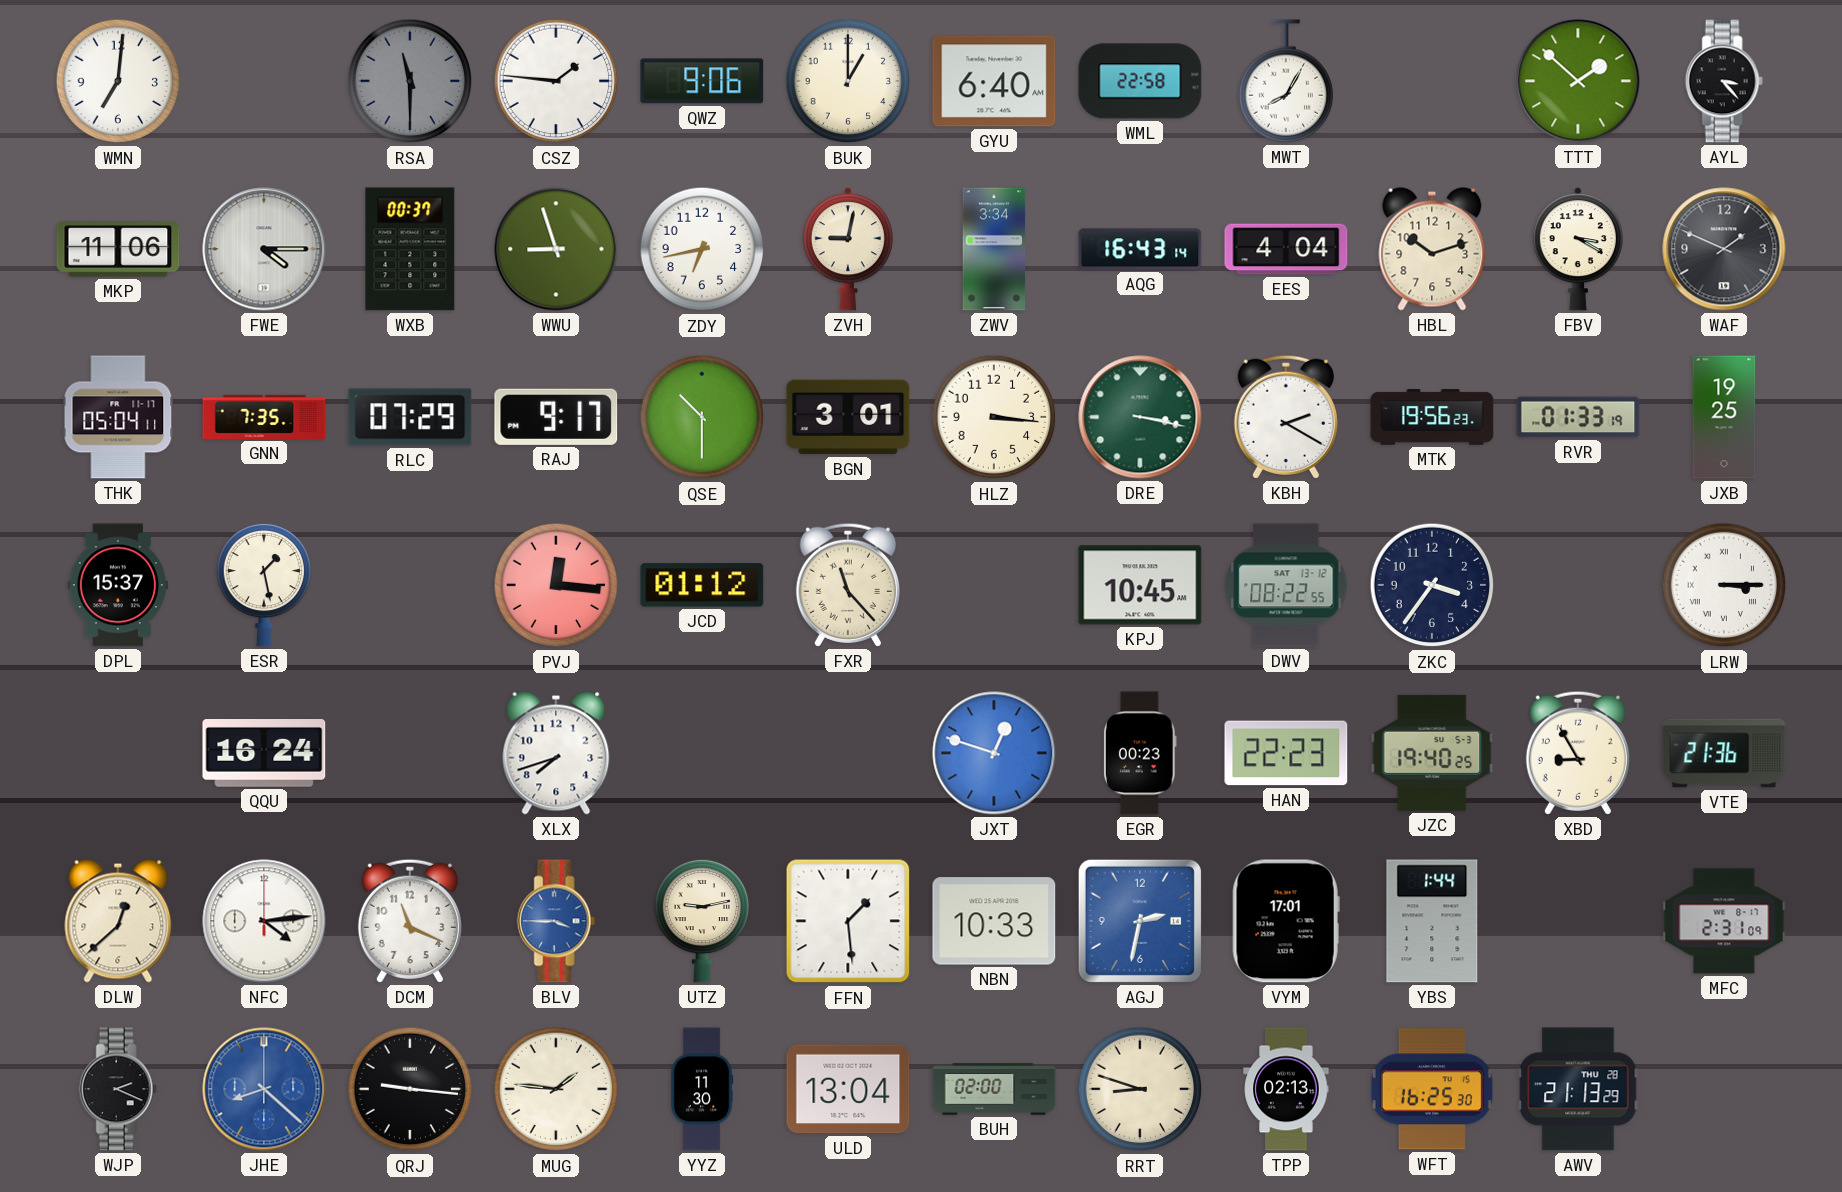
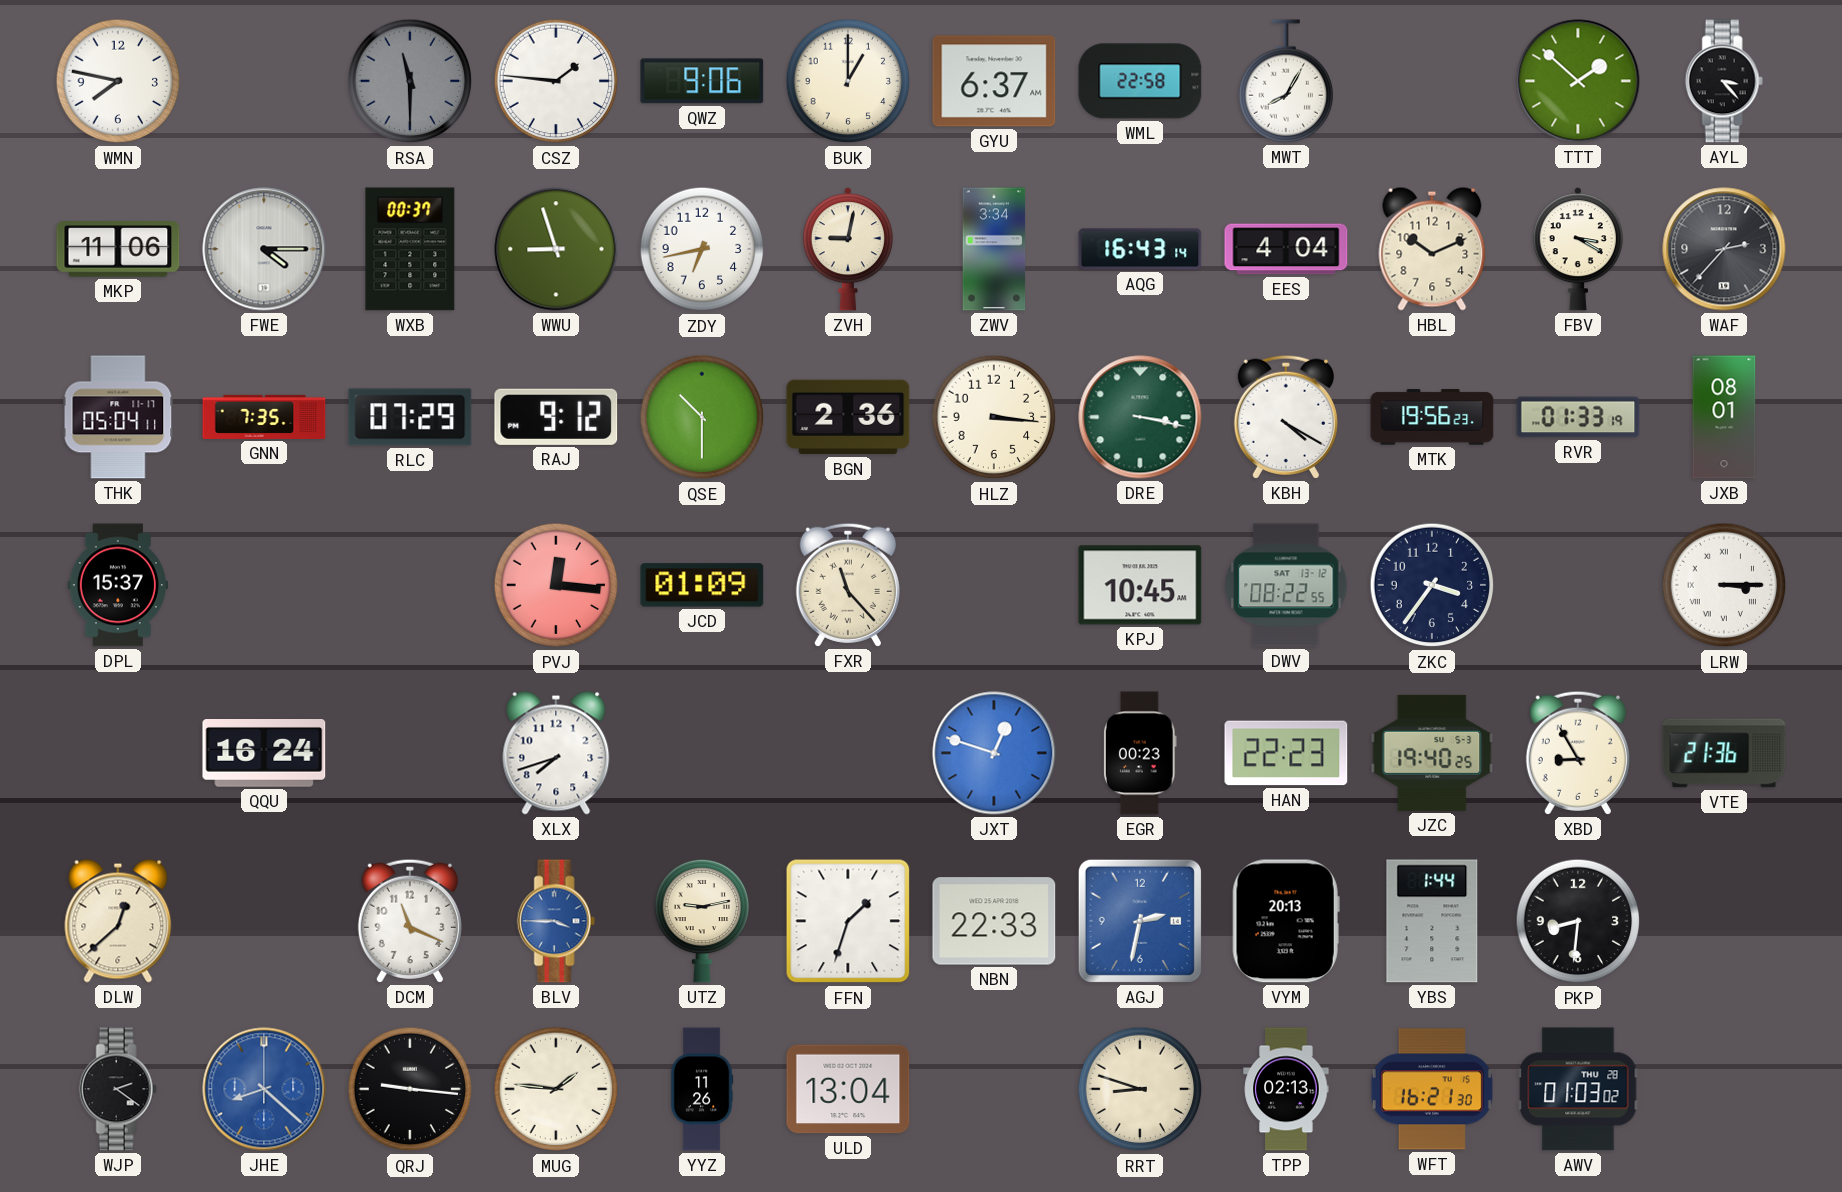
WMN: 7:01 -> 7:47 (118, 81)
GYU: 6:40 -> 6:37 (994, 81)
HBL: 10:12 -> 10:11 (1432, 249)
WAF: 1:49 -> 2:37 (1724, 249)
RAJ: 9:17 -> 9:12 (556, 417)
BGN: 3:01 -> 2:36 (848, 417)
KBH: 2:20 -> 4:20 (1286, 417)
JXB: 19:25 -> 08:01 (1724, 417)
ESR: 1:28 -> none (263, 585)
JCD: 01:12 -> 01:09 (702, 585)
NFC: 4:14 -> none (264, 921)
FFN: 1:29 -> 1:33 (848, 921)
NBN: 10:33 -> 22:33 (994, 921)
VYM: 17:01 -> 20:13 (1286, 921)
PKP: none -> 8:31 (1578, 921)
MFC: 2:31 -> none (1724, 921)
WJP: 2:19 -> 2:21 (118, 1089)
YYZ: 11:30 -> 11:26 (702, 1089)
BUH: 02:00 -> none (994, 1089)
WFT: 16:25 -> 16:21 (1432, 1089)
AWV: 21:13 -> 01:03 (1578, 1089)
